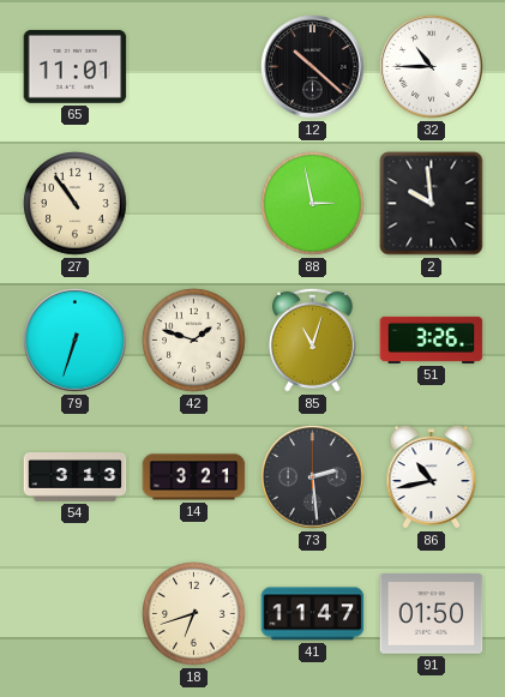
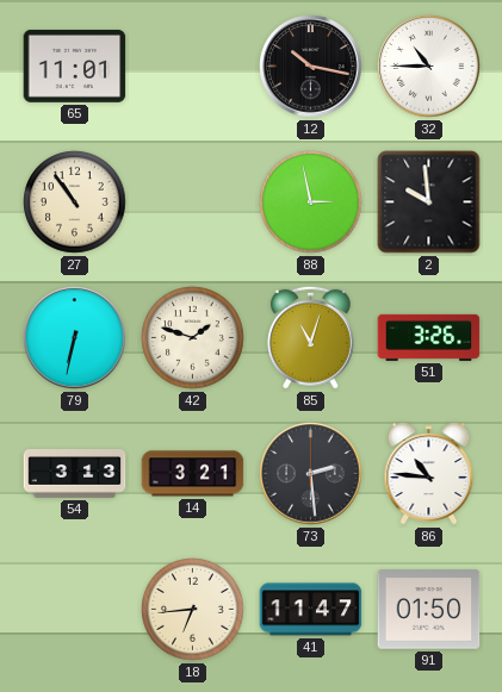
12: 10:22 -> 10:17 (311, 67)
79: 6:33 -> 6:32 (75, 338)
86: 10:43 -> 10:46 (429, 474)
18: 6:42 -> 6:44 (193, 610)
